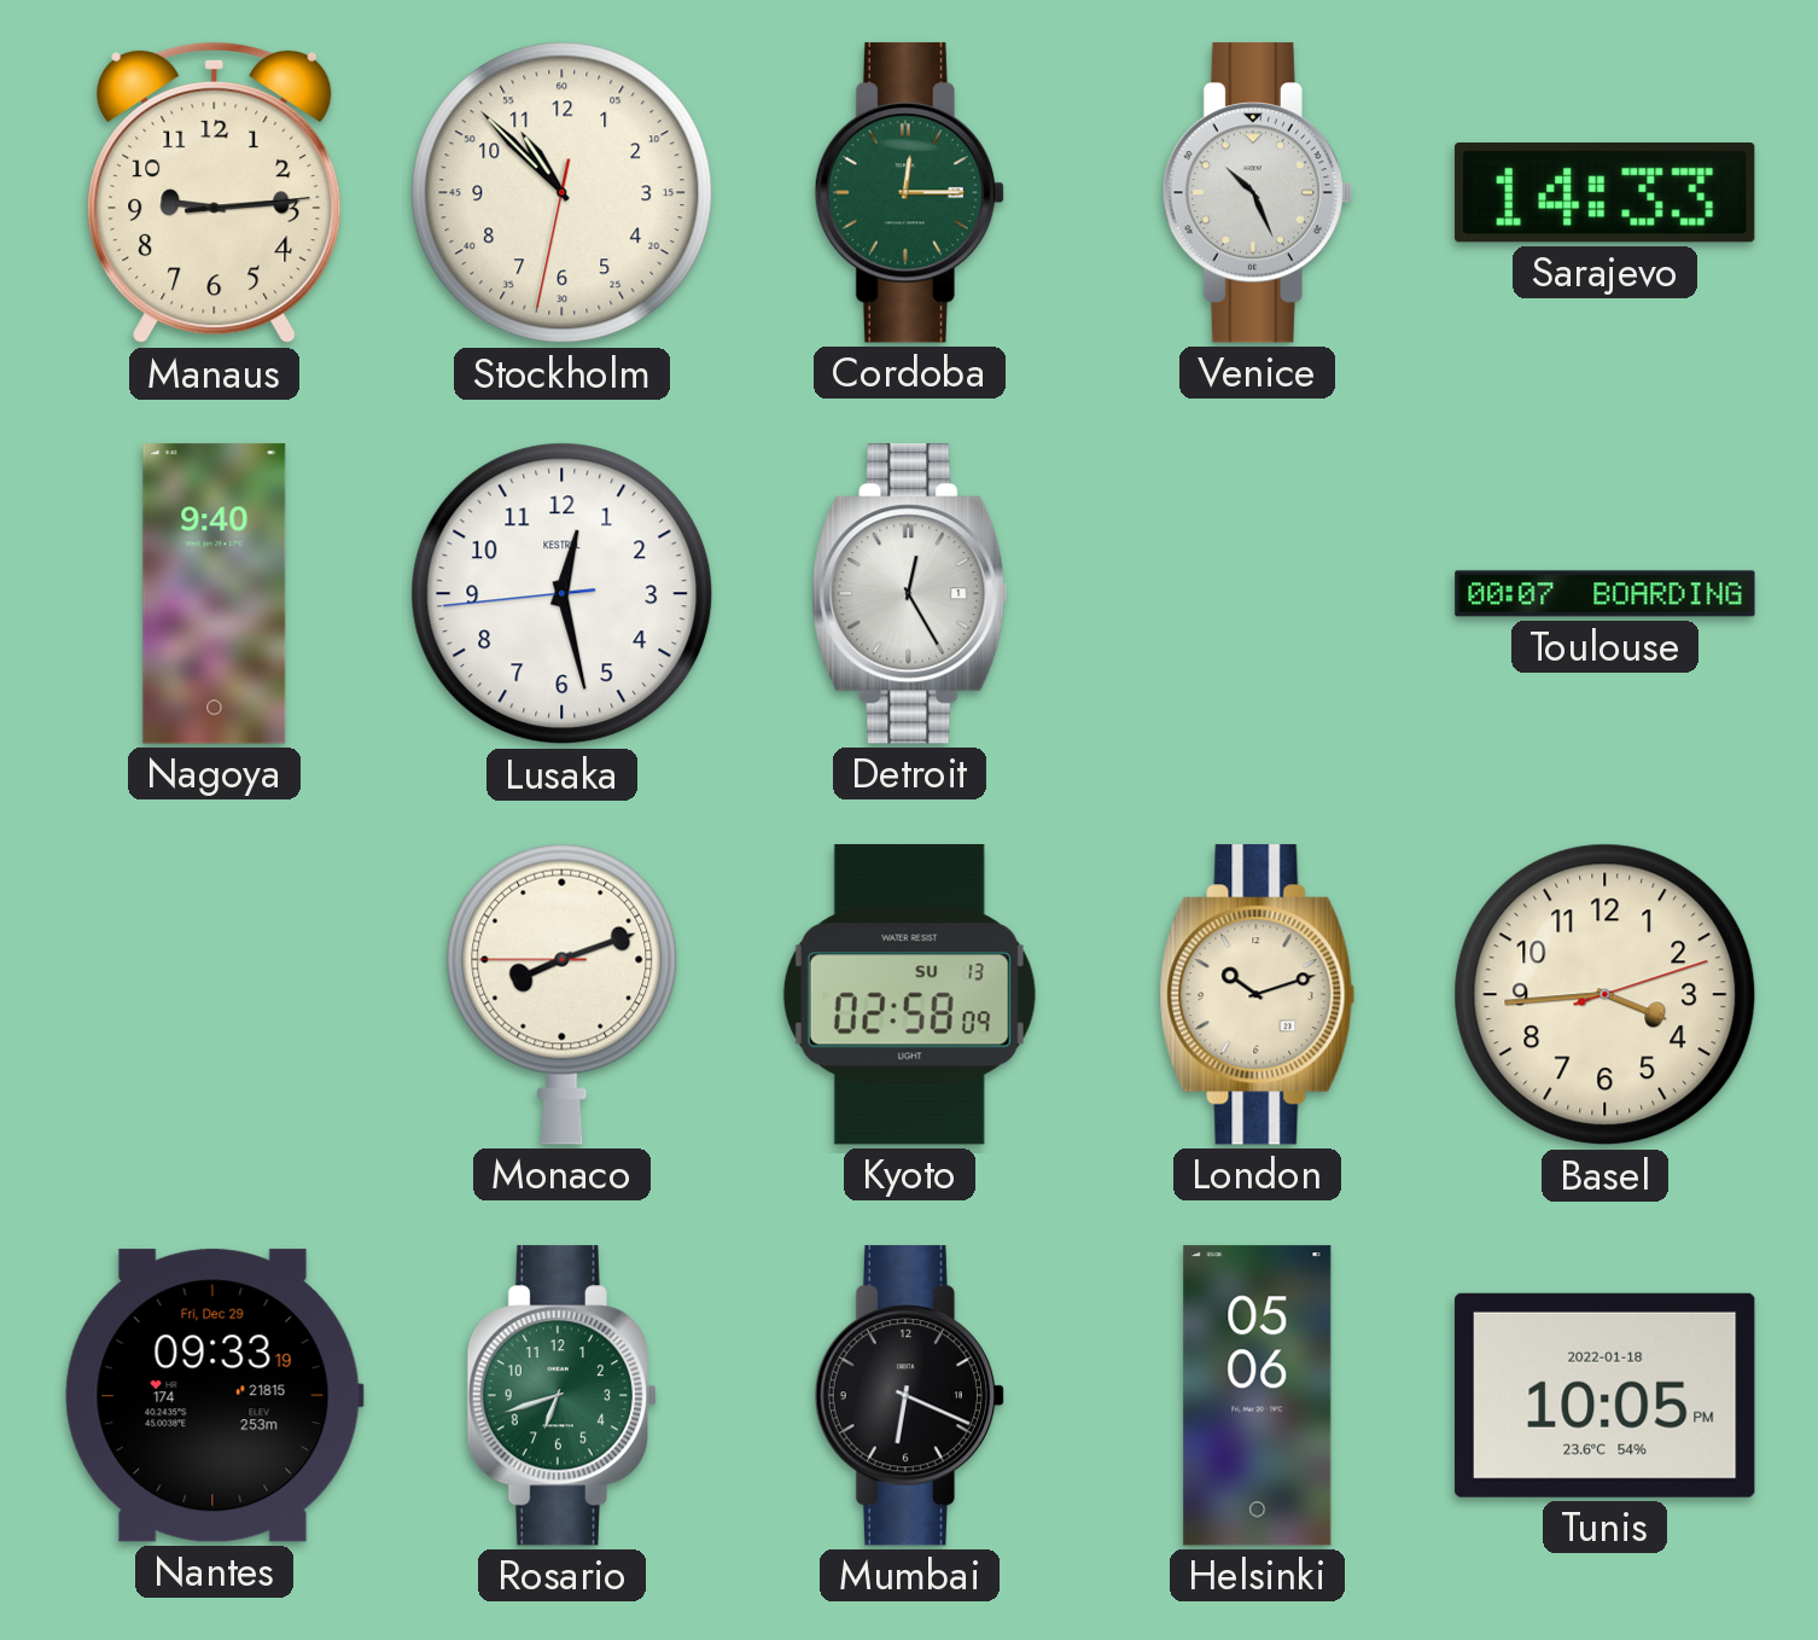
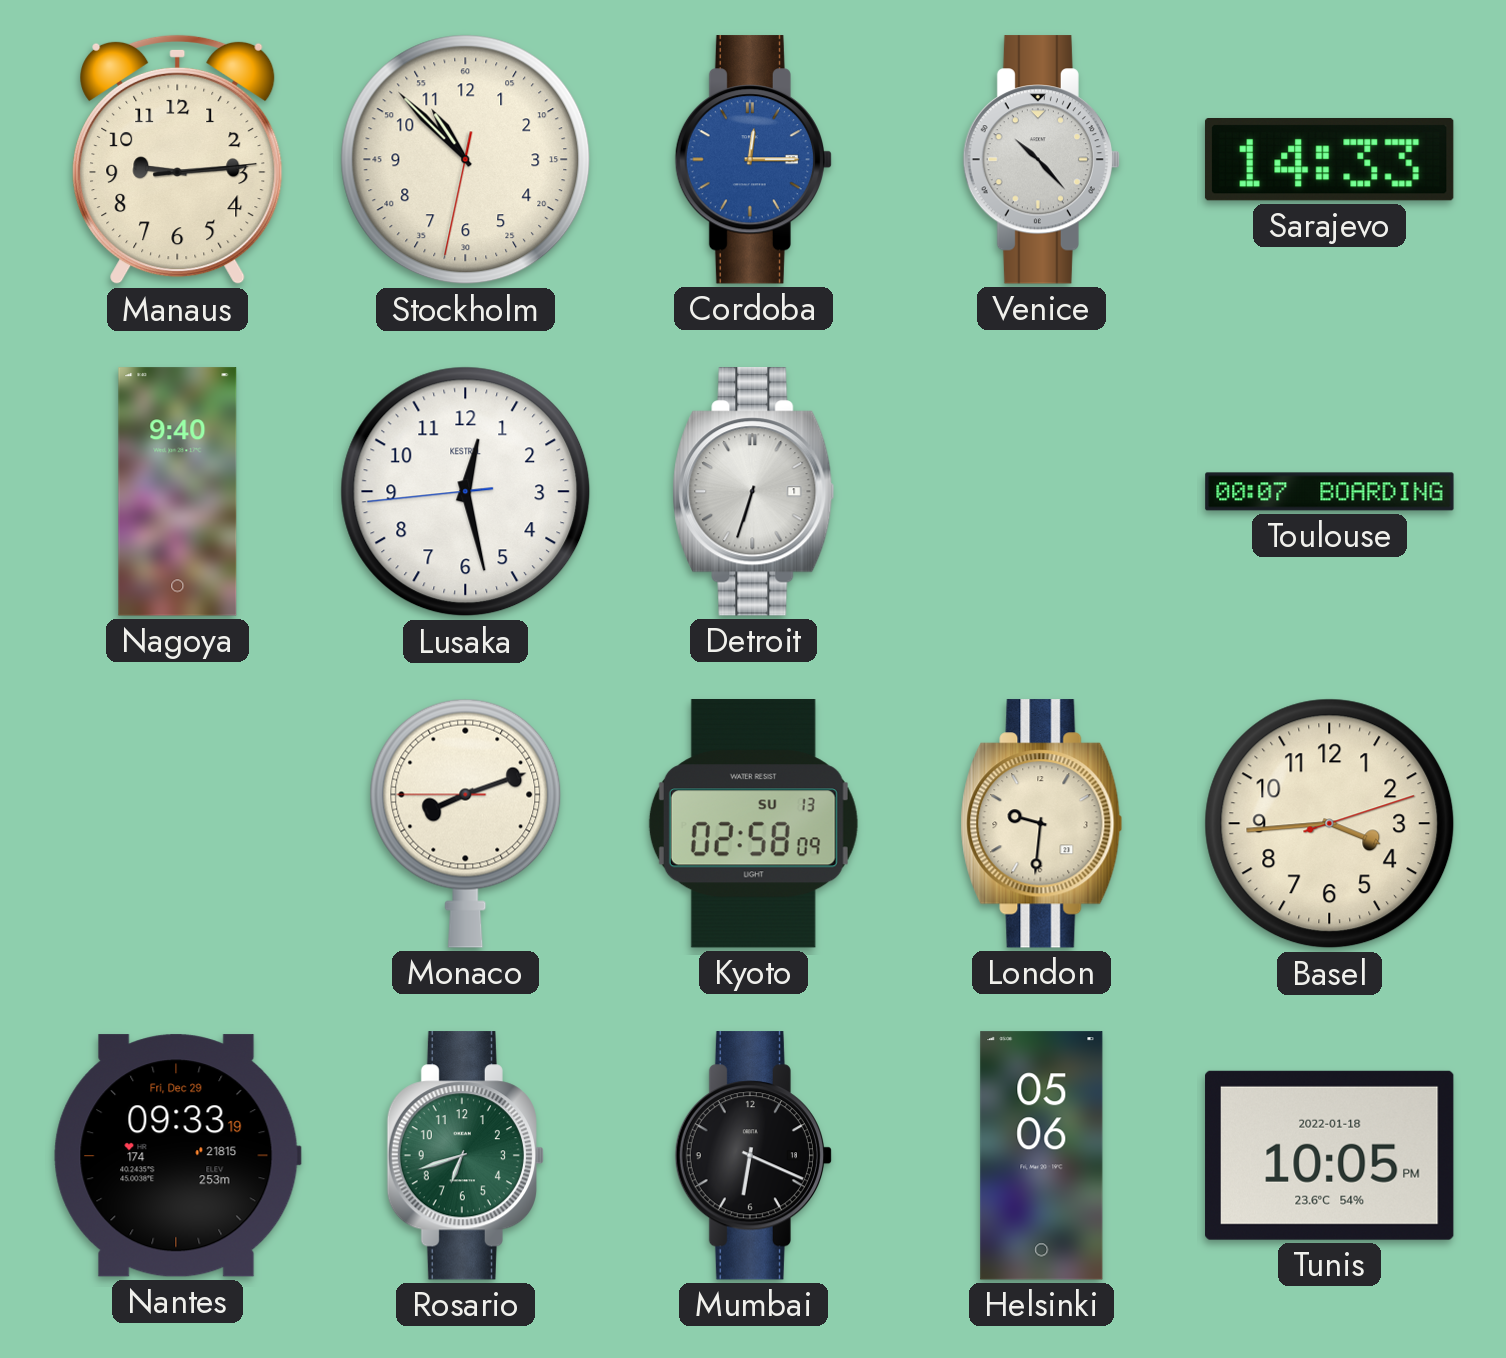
Cordoba dial: green -> blue (753, 160)
Venice: 10:26 -> 10:23 (1041, 160)
Detroit: 12:25 -> 6:33 (754, 492)
London: 10:12 -> 9:31 (1042, 824)
